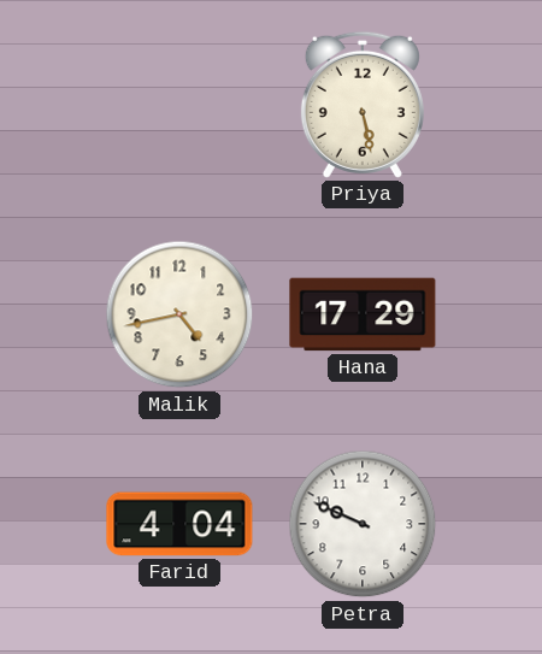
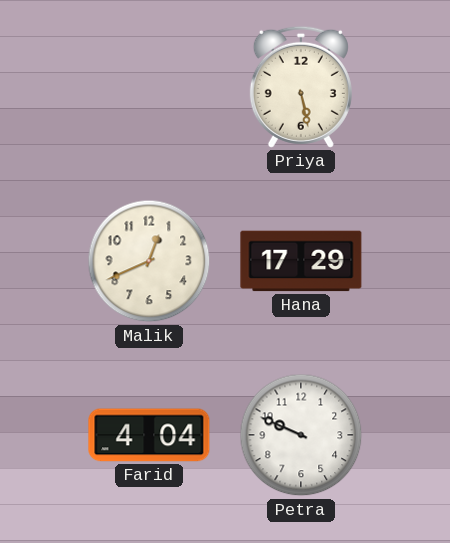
Malik: 4:43 -> 12:41 (149, 261)
